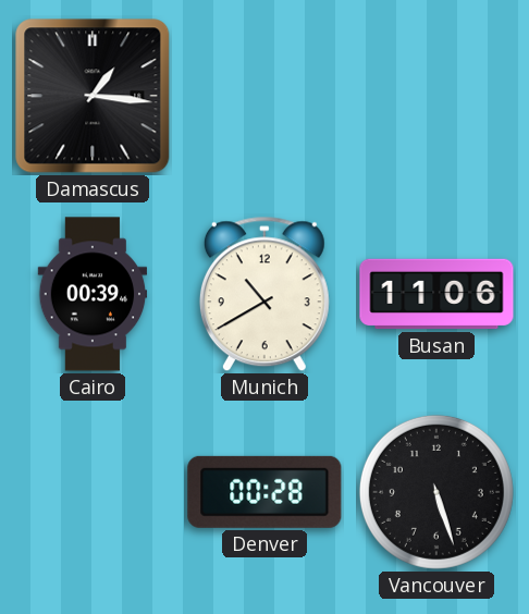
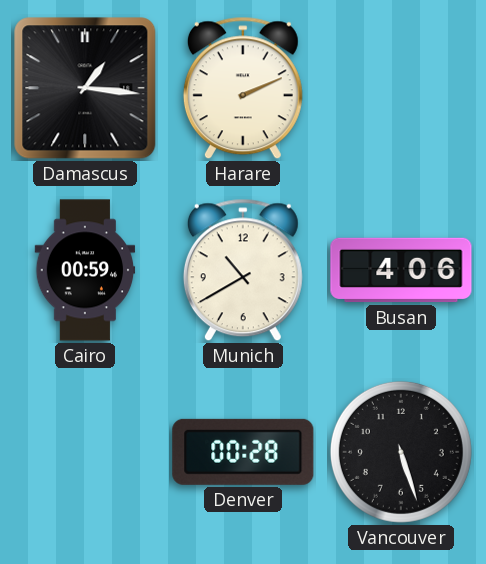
Harare: none -> 2:11 (243, 88)
Cairo: 00:39 -> 00:59 (85, 270)
Busan: 11:06 -> 4:06 (401, 270)
